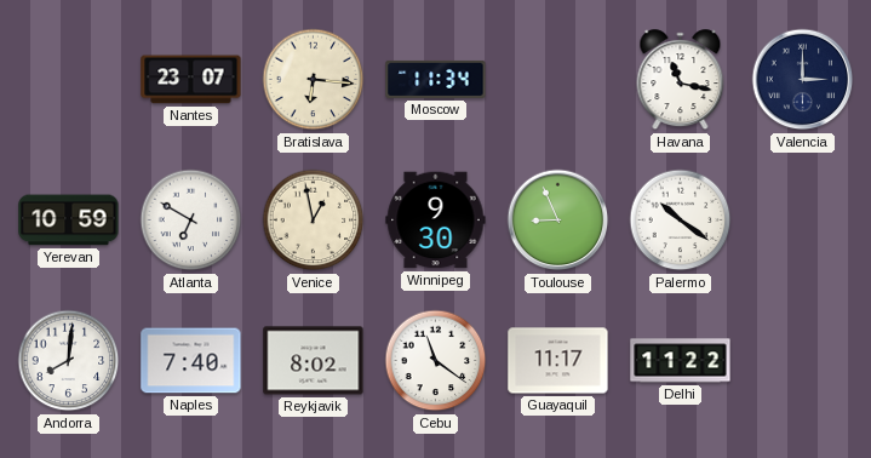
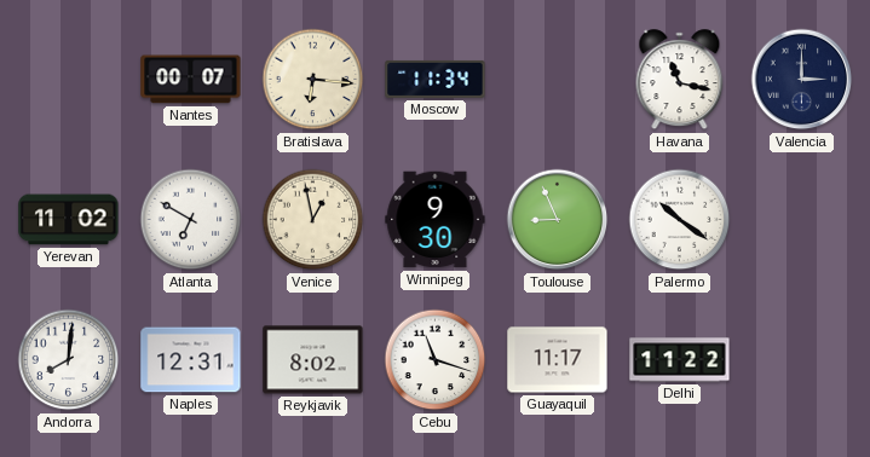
Nantes: 23:07 -> 00:07 (191, 80)
Yerevan: 10:59 -> 11:02 (69, 220)
Naples: 7:40 -> 12:31 (191, 360)
Cebu: 11:21 -> 11:18 (436, 360)
